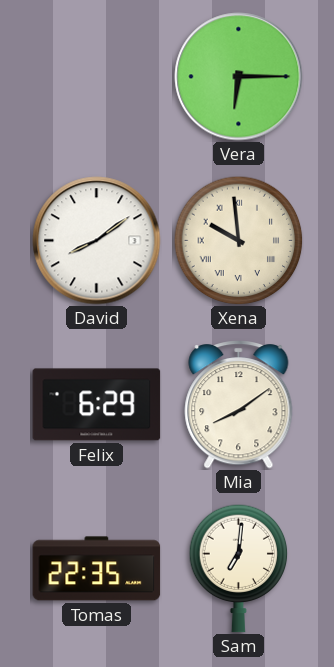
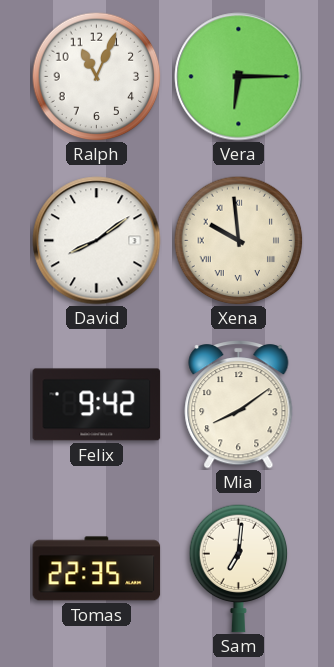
Ralph: none -> 11:04 (96, 76)
Felix: 6:29 -> 9:42 (97, 405)
